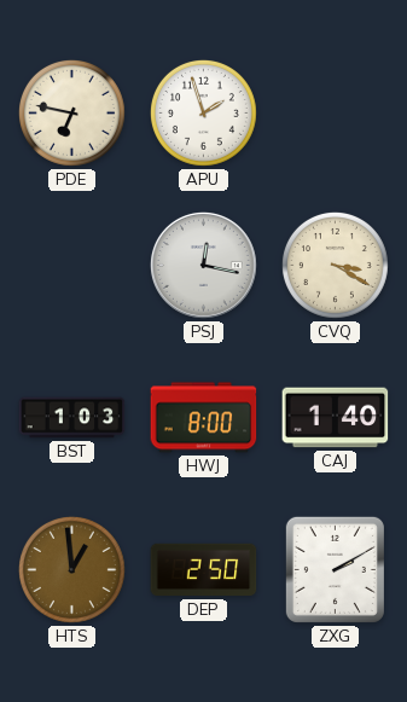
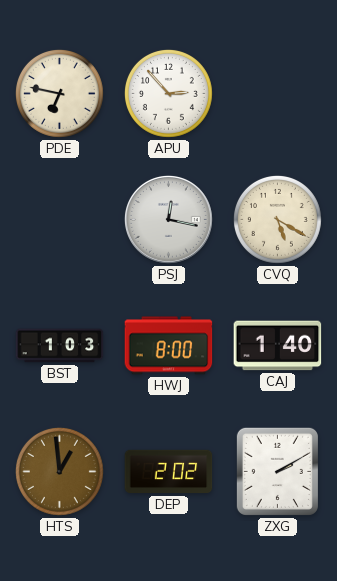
APU: 1:57 -> 2:53 (168, 93)
CVQ: 3:20 -> 5:20 (277, 219)
DEP: 2:50 -> 2:02 (169, 472)
